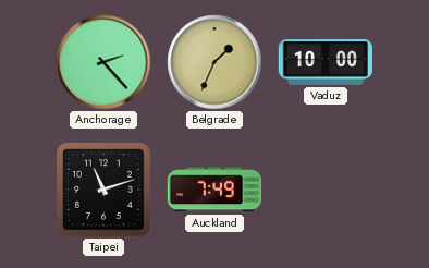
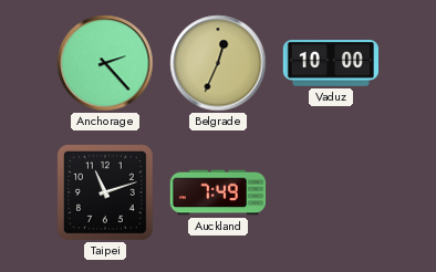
Belgrade: 1:34 -> 12:34 (218, 63)
